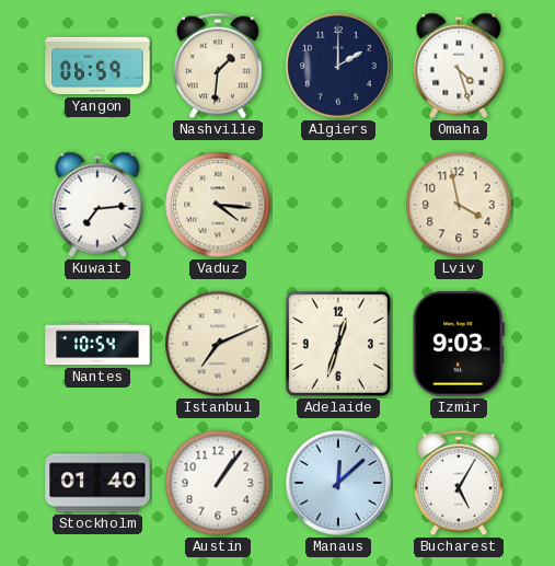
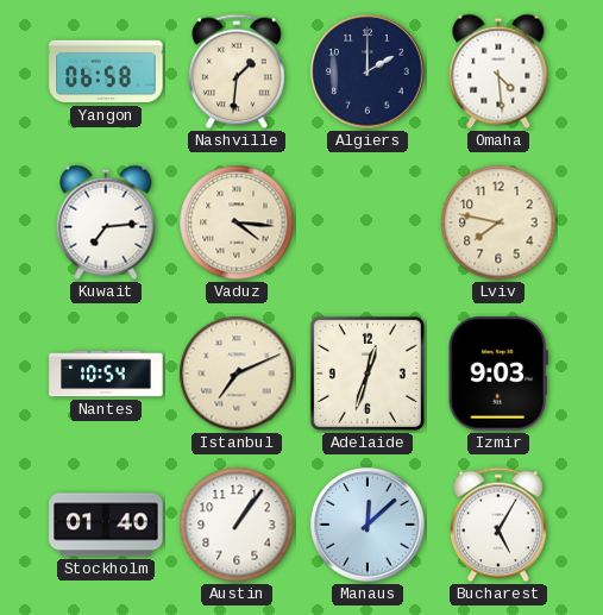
Yangon: 06:59 -> 06:58 (106, 71)
Omaha: 4:27 -> 4:29 (498, 71)
Lviv: 3:58 -> 7:47 (498, 222)
